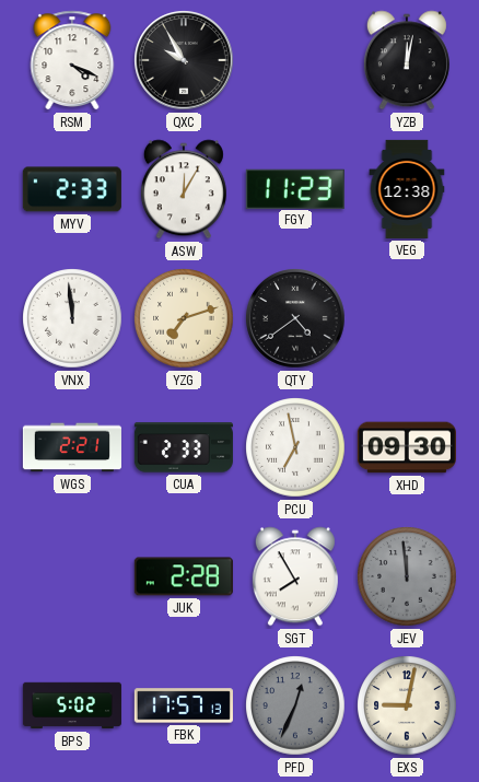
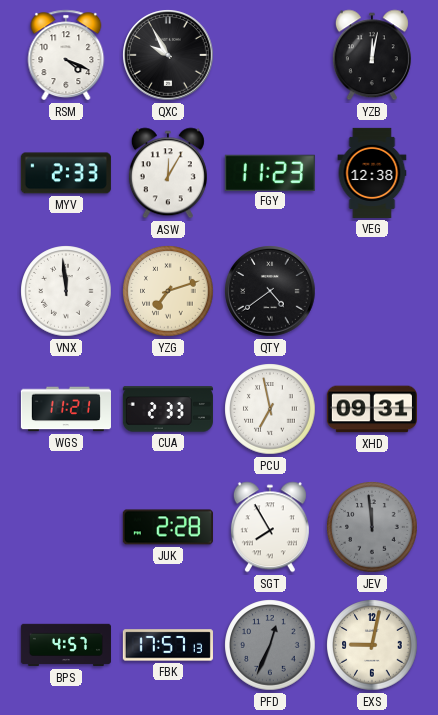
WGS: 2:21 -> 11:21 (66, 409)
XHD: 09:30 -> 09:31 (372, 409)
BPS: 5:02 -> 4:57 (66, 645)
